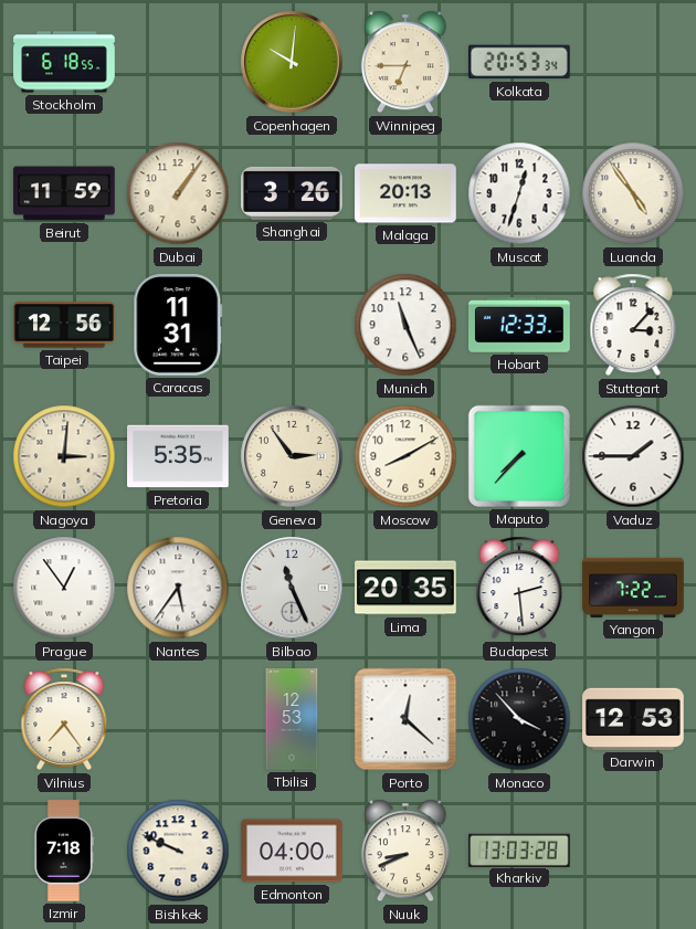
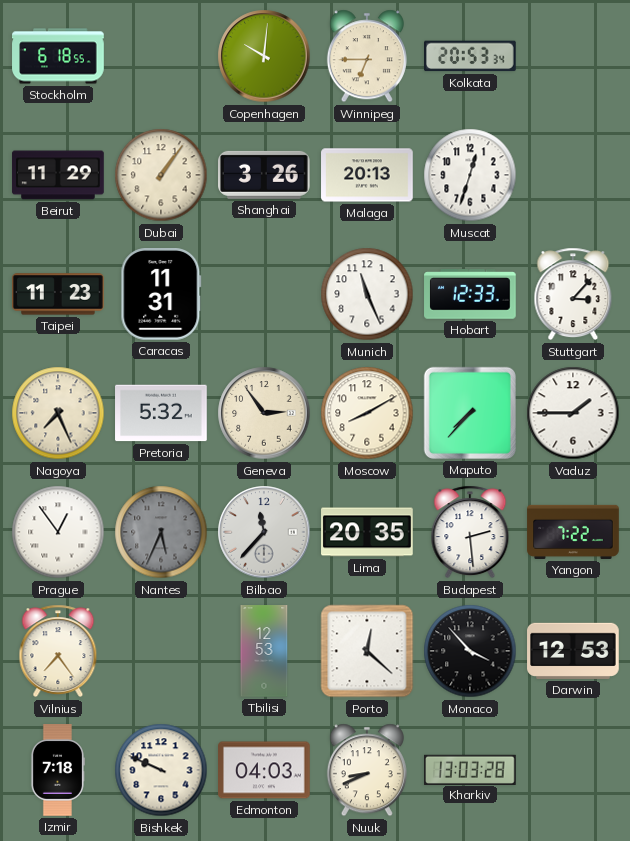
Beirut: 11:59 -> 11:29 (58, 175)
Luanda: 4:54 -> none (633, 193)
Taipei: 12:56 -> 11:23 (59, 294)
Nagoya: 3:01 -> 7:26 (58, 413)
Pretoria: 5:35 -> 5:32 (161, 413)
Nantes: 5:36 -> 5:34 (161, 532)
Nantes dial: white -> grey (161, 532)
Bilbao: 11:26 -> 11:37 (264, 532)
Edmonton: 04:00 -> 04:03 (264, 770)
